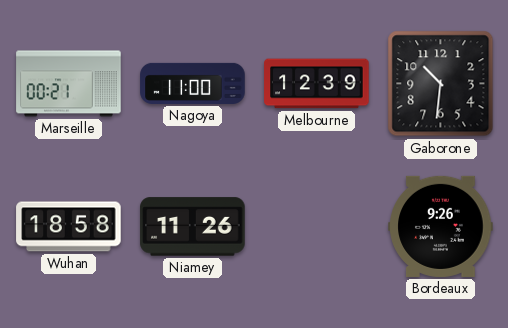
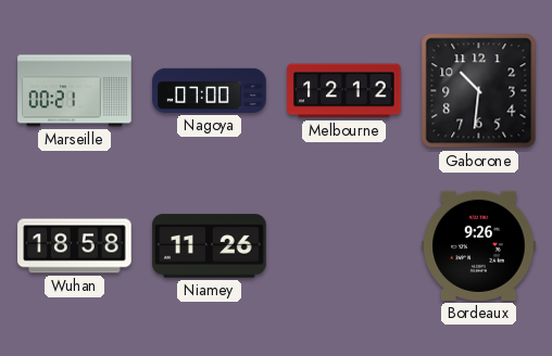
Nagoya: 11:00 -> 07:00 (210, 90)
Melbourne: 12:39 -> 12:12 (344, 91)
